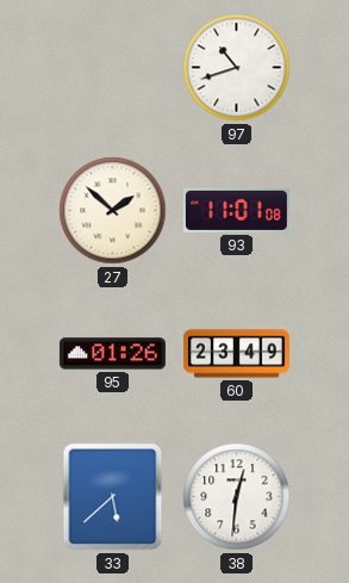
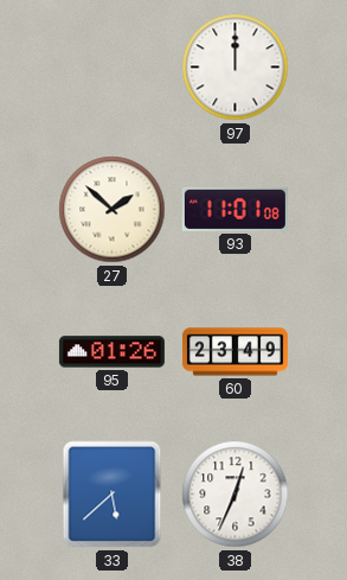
97: 10:42 -> 12:00 (236, 68)
38: 12:31 -> 12:34 (236, 495)
